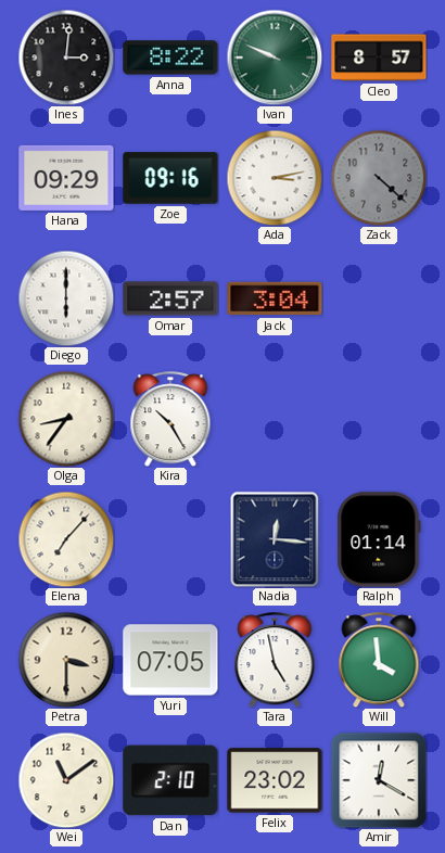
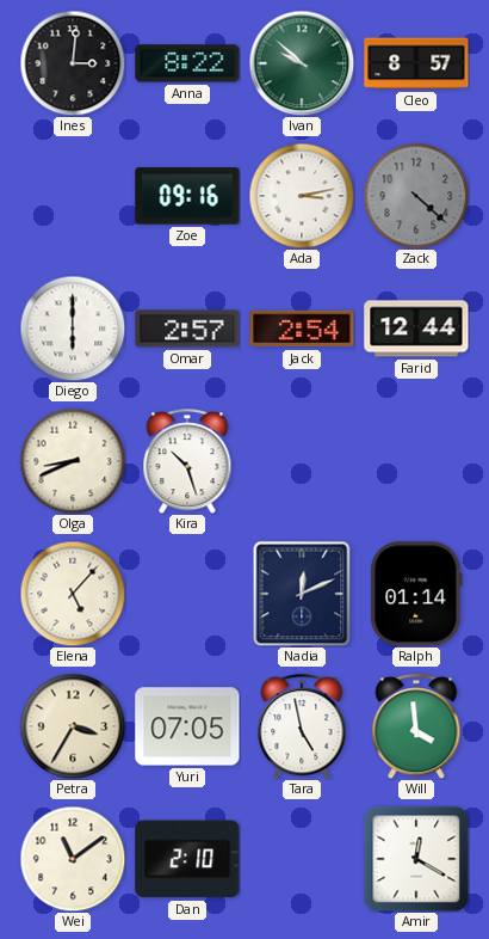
Ivan: 9:49 -> 9:52 (302, 63)
Hana: 09:29 -> none (66, 178)
Jack: 3:04 -> 2:54 (302, 329)
Farid: none -> 12:44 (416, 329)
Olga: 8:36 -> 8:41 (73, 461)
Kira: 10:25 -> 10:27 (187, 461)
Elena: 7:07 -> 5:07 (73, 594)
Nadia: 12:16 -> 12:11 (302, 594)
Petra: 3:30 -> 3:35 (73, 726)
Felix: 23:02 -> none (275, 780)
